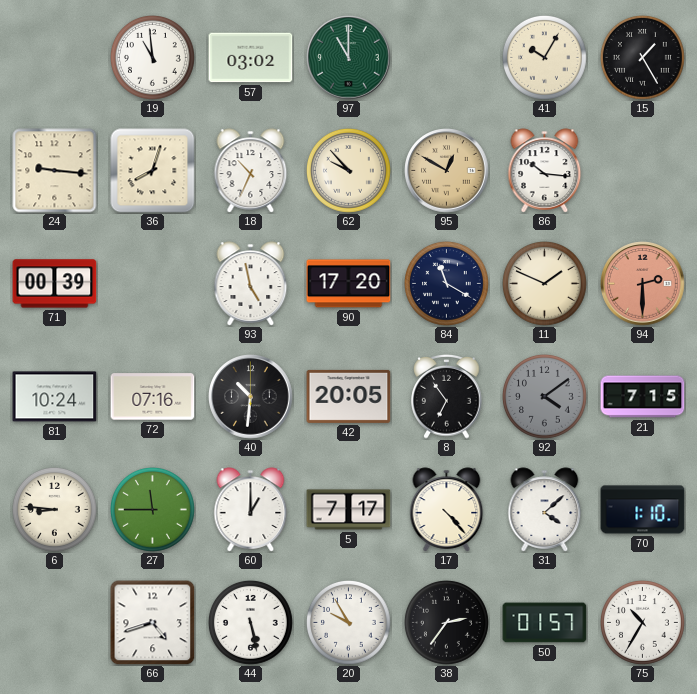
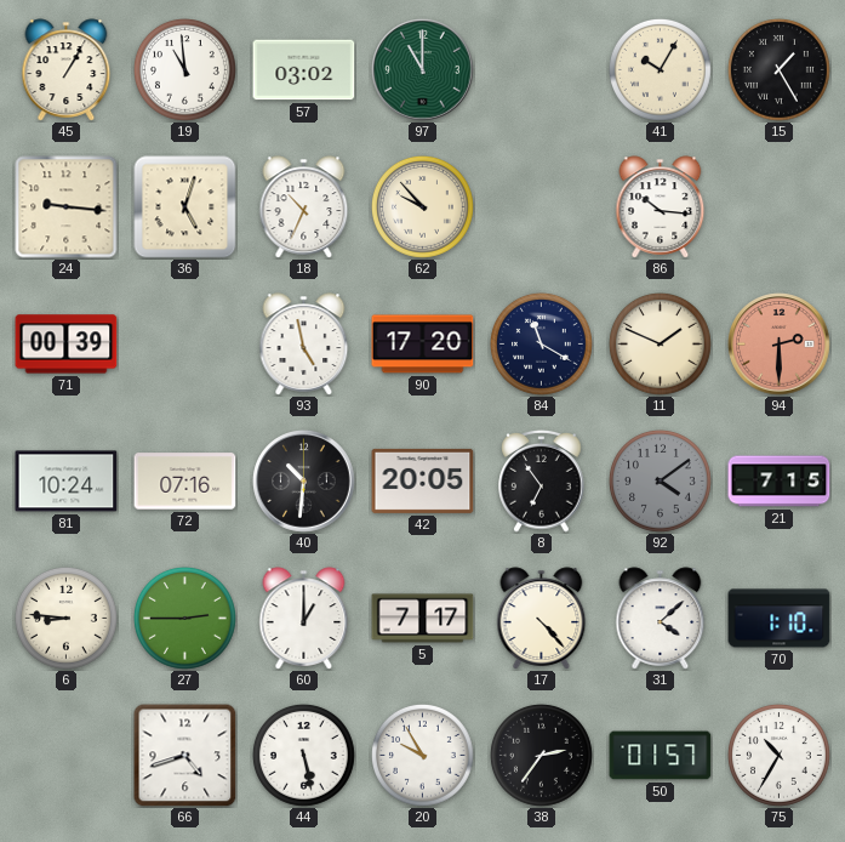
45: none -> 1:05 (67, 70)
36: 8:03 -> 5:03 (185, 207)
95: 12:50 -> none (447, 171)
27: 11:45 -> 2:45 (185, 619)
